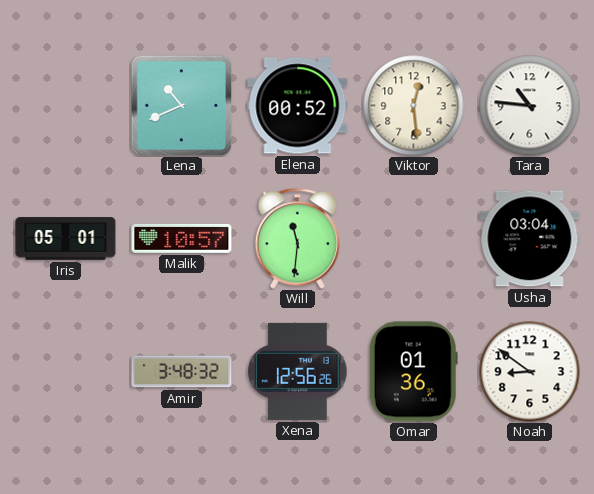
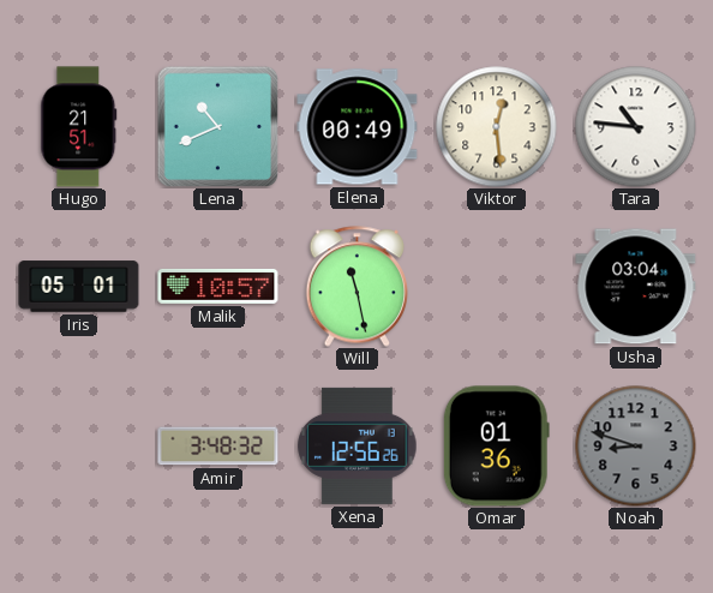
Hugo: none -> 21:51 (79, 127)
Elena: 00:52 -> 00:49 (358, 127)
Will: 11:31 -> 11:28 (356, 287)
Noah: 8:51 -> 8:48 (636, 447)
Noah dial: white -> grey (636, 447)
